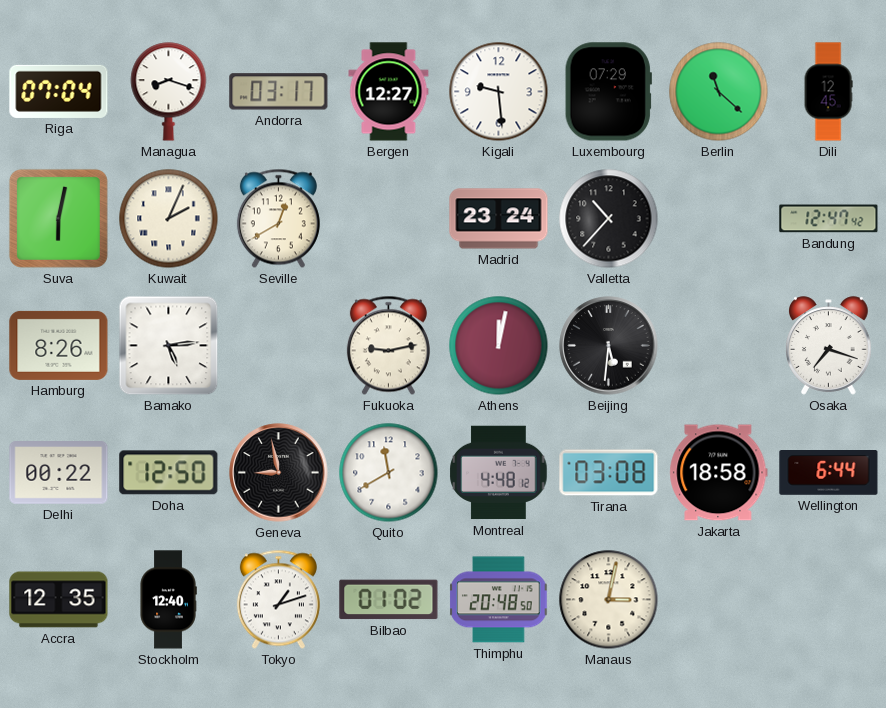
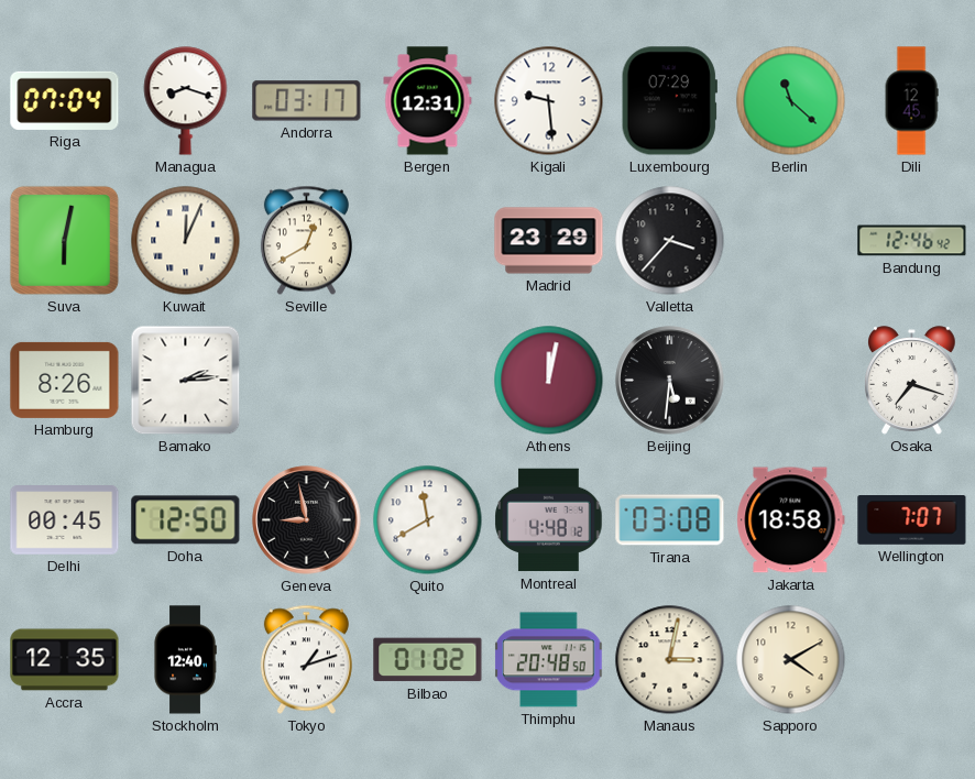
Bergen: 12:27 -> 12:31 (428, 101)
Kuwait: 2:04 -> 12:04 (186, 241)
Madrid: 23:24 -> 23:29 (549, 241)
Valletta: 10:37 -> 3:37 (670, 241)
Bandung: 12:47 -> 12:46 (912, 241)
Bamako: 5:14 -> 2:14 (186, 381)
Fukuoka: 9:13 -> none (388, 346)
Delhi: 00:22 -> 00:45 (65, 520)
Wellington: 6:44 -> 7:07 (912, 520)
Sapporo: none -> 4:10 (791, 660)
